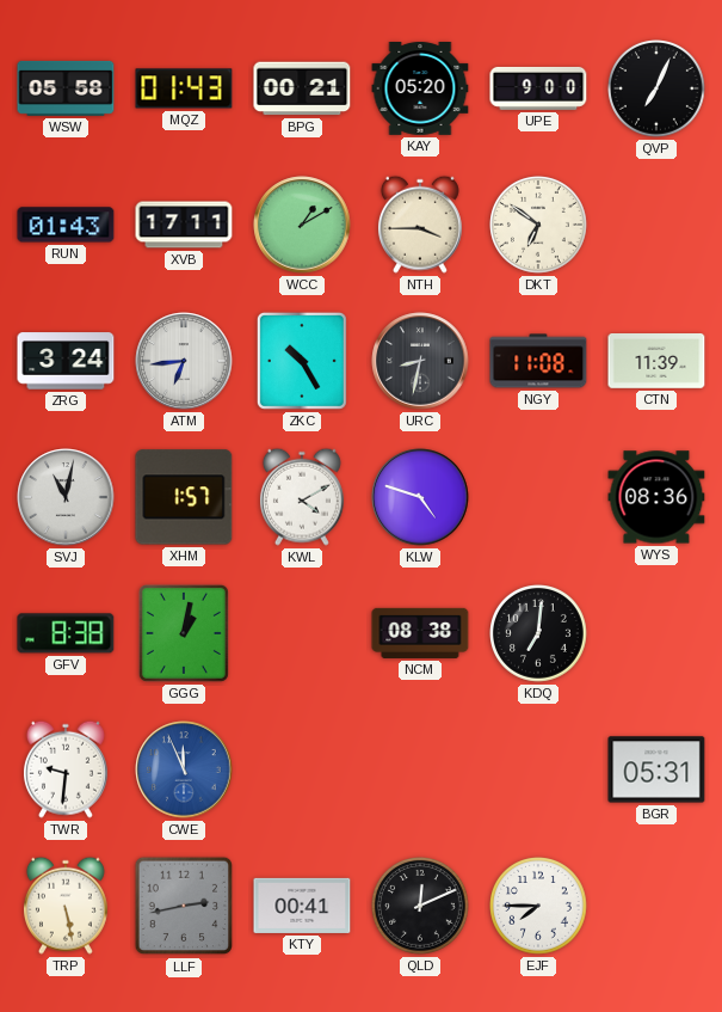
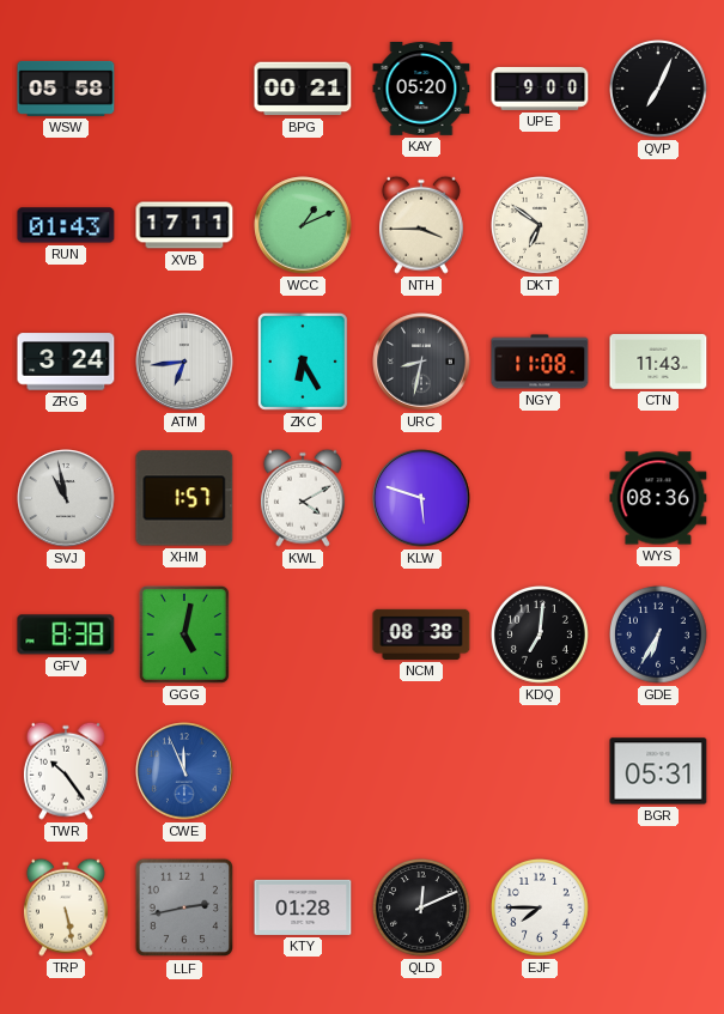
MQZ: 01:43 -> none (184, 88)
WCC: 1:10 -> 1:11 (303, 225)
ZKC: 10:25 -> 6:25 (303, 362)
CTN: 11:39 -> 11:43 (658, 363)
SVJ: 11:02 -> 10:58 (66, 498)
KLW: 4:48 -> 5:48 (421, 498)
GGG: 1:02 -> 5:02 (184, 634)
GDE: none -> 6:35 (659, 636)
TWR: 9:31 -> 10:24 (66, 771)
KTY: 00:41 -> 01:28 (303, 907)
